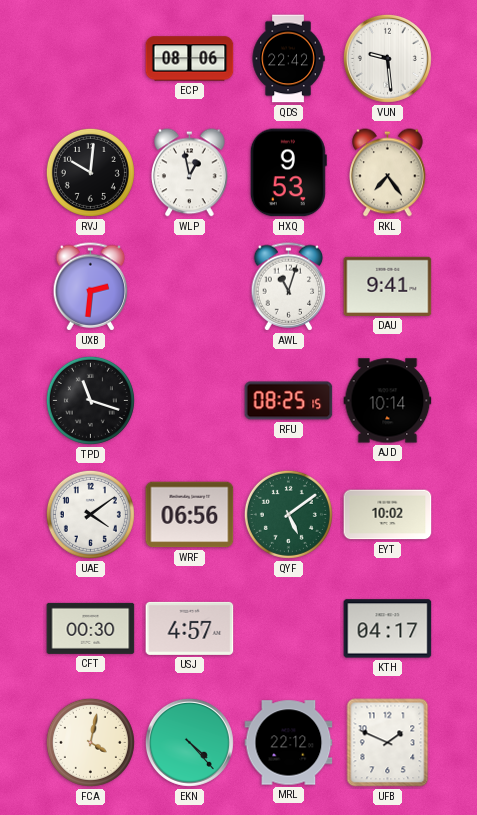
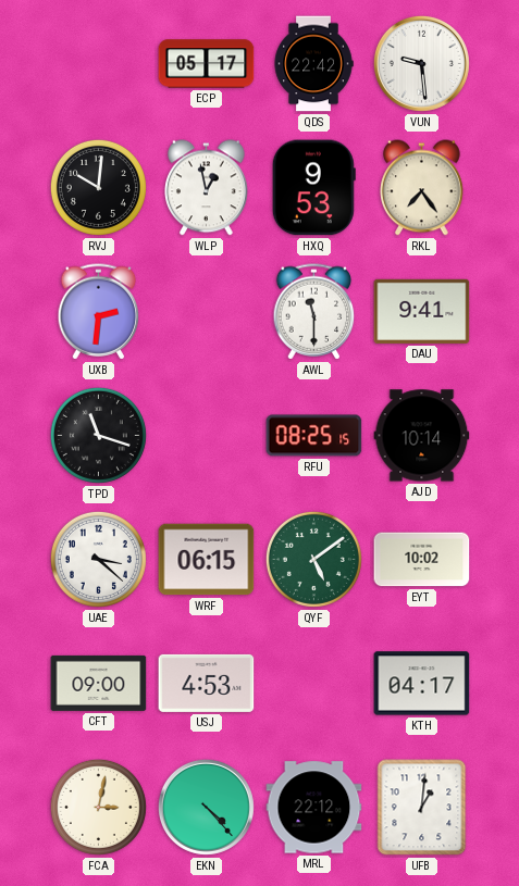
ECP: 08:06 -> 05:17 (207, 64)
AWL: 11:03 -> 11:30 (314, 312)
UAE: 4:09 -> 3:22 (98, 559)
WRF: 06:56 -> 06:15 (207, 560)
CFT: 00:30 -> 09:00 (99, 683)
USJ: 4:57 -> 4:53 (207, 683)
FCA: 4:02 -> 3:02 (98, 807)
UFB: 1:49 -> 1:01 (422, 808)
